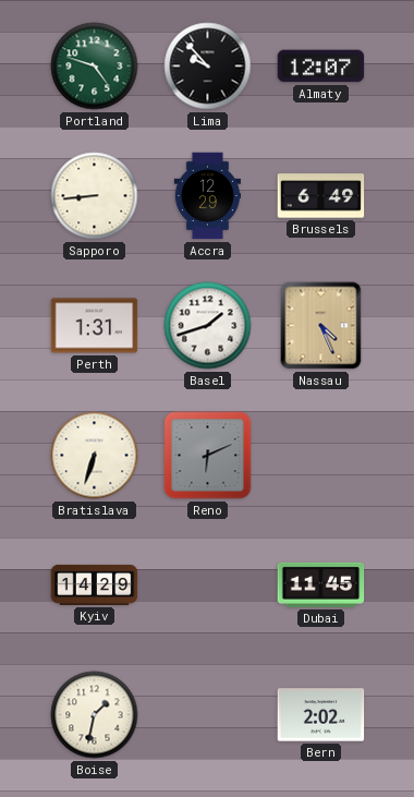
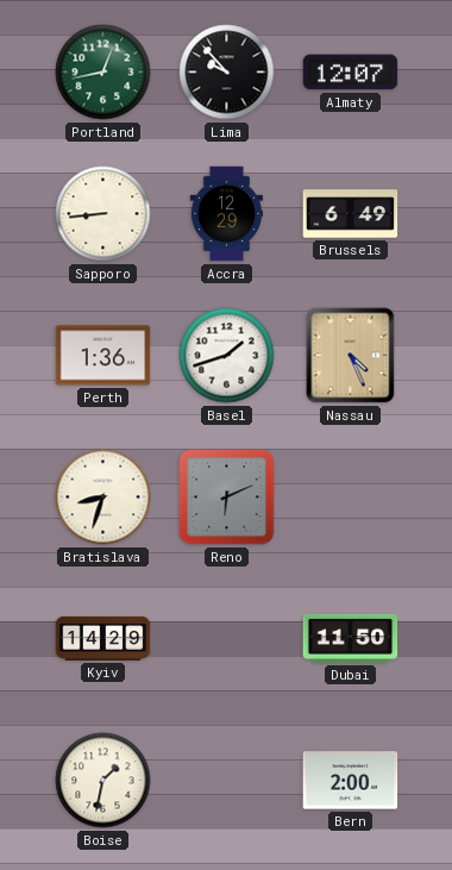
Portland: 4:48 -> 12:43 (103, 73)
Perth: 1:31 -> 1:36 (103, 356)
Bratislava: 6:33 -> 8:33 (103, 497)
Dubai: 11:45 -> 11:50 (351, 638)
Bern: 2:02 -> 2:00 (351, 781)
